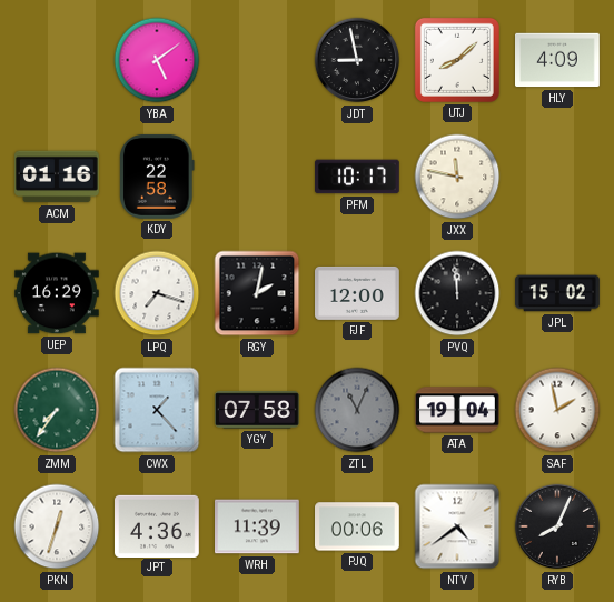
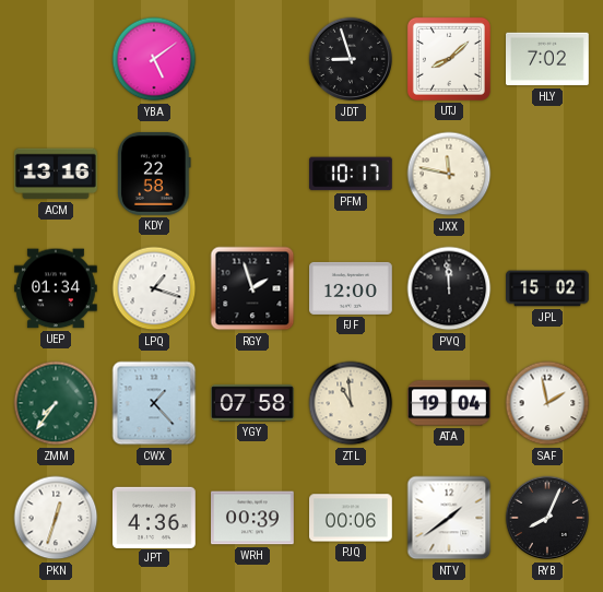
JDT: 8:58 -> 8:57 (351, 59)
HLY: 4:09 -> 7:02 (548, 59)
ACM: 01:16 -> 13:16 (57, 174)
UEP: 16:29 -> 01:34 (57, 288)
LPQ: 7:18 -> 1:18 (154, 288)
RGY: 2:02 -> 1:57 (252, 288)
ZTL: 11:04 -> 10:59 (351, 403)
ZTL dial: grey -> cream (351, 403)
WRH: 11:39 -> 00:39 (253, 518)
NTV: 4:39 -> 1:39 (449, 518)
